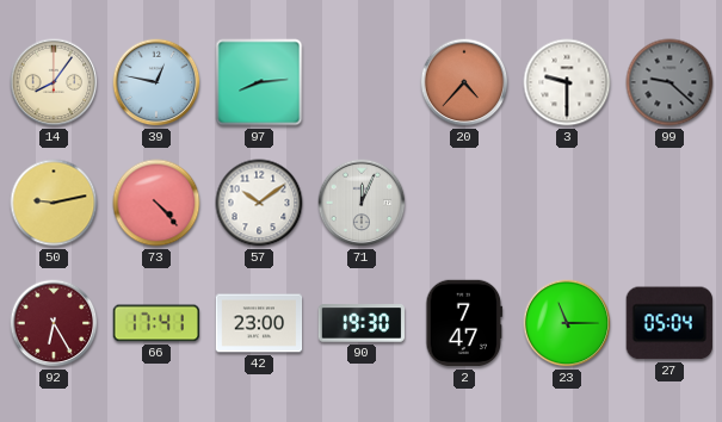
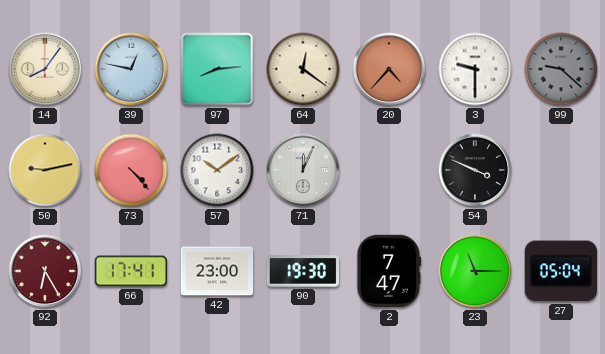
64: none -> 12:21 (303, 69)
54: none -> 3:49 (475, 170)
